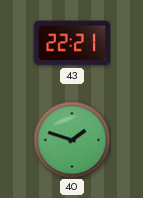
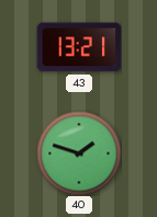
43: 22:21 -> 13:21 (79, 47)
